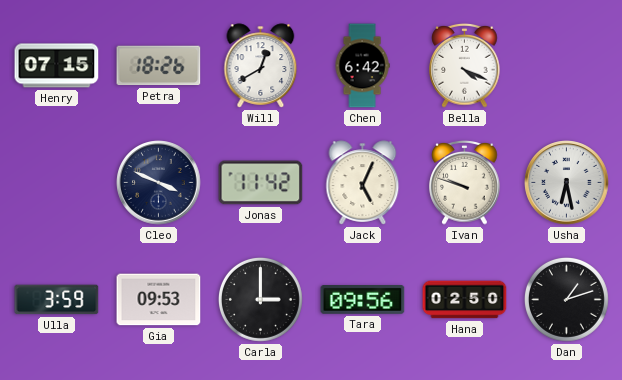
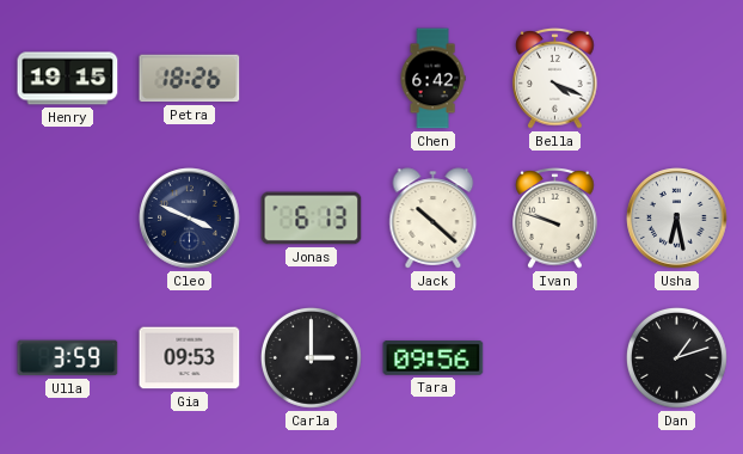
Henry: 07:15 -> 19:15 (68, 79)
Will: 12:40 -> none (261, 66)
Jonas: 11:42 -> 6:13 (312, 219)
Jack: 5:04 -> 10:22 (434, 219)
Hana: 02:50 -> none (465, 300)
